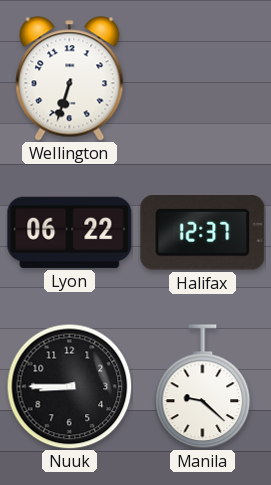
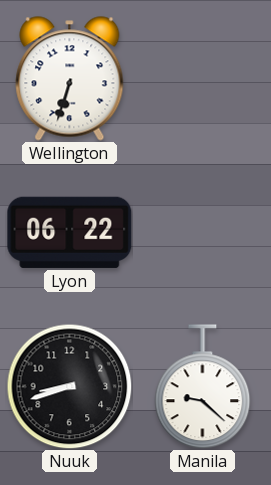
Halifax: 12:37 -> none (203, 233)
Nuuk: 8:45 -> 8:42 (69, 386)
